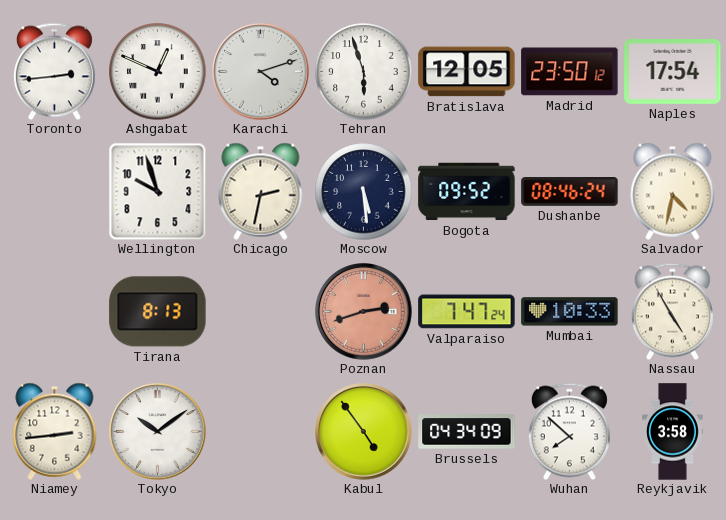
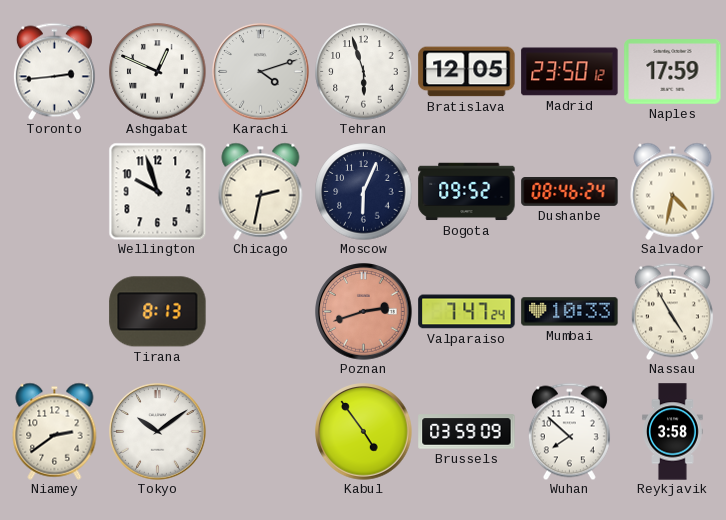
Naples: 17:54 -> 17:59 (673, 72)
Moscow: 5:29 -> 6:04 (364, 192)
Niamey: 2:44 -> 2:39 (55, 431)
Brussels: 04:34 -> 03:59 (467, 432)
